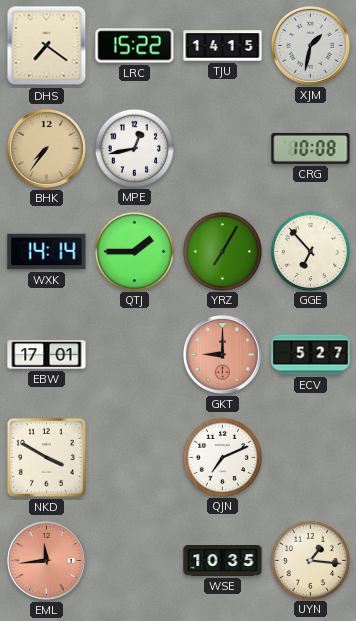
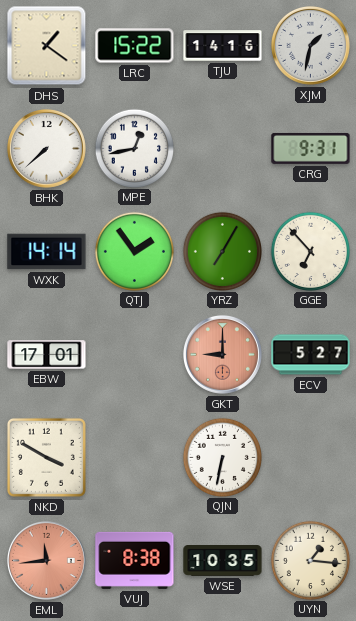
DHS: 7:21 -> 1:21 (47, 46)
TJU: 14:15 -> 14:16 (223, 46)
BHK: 7:36 -> 7:38 (46, 148)
BHK dial: champagne -> white (46, 148)
CRG: 10:08 -> 9:31 (311, 148)
QTJ: 1:45 -> 1:54 (134, 251)
QJN: 7:11 -> 6:32 (222, 457)
VUJ: none -> 8:38 (135, 560)
